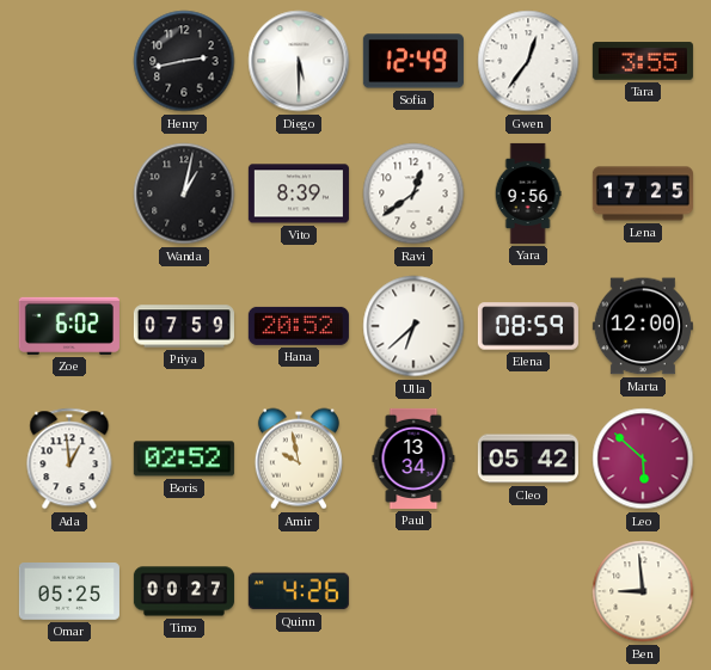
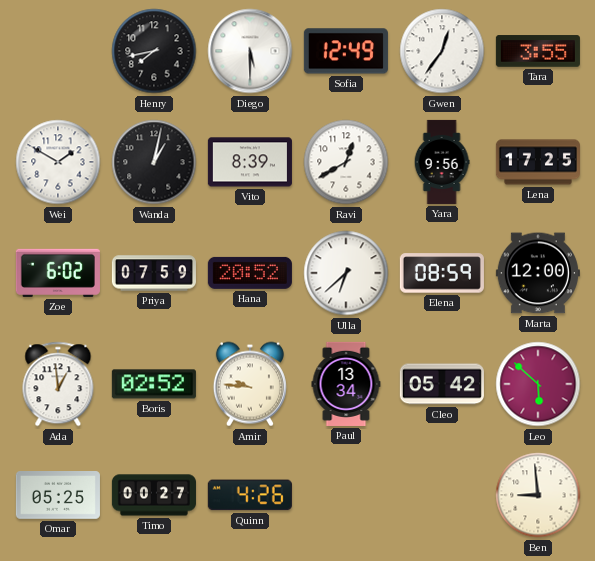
Henry: 2:43 -> 7:43 (154, 51)
Wei: none -> 1:50 (58, 162)
Ravi: 12:39 -> 12:40 (346, 162)
Amir: 9:58 -> 9:46 (250, 384)
